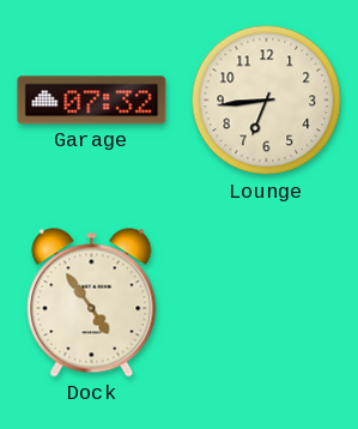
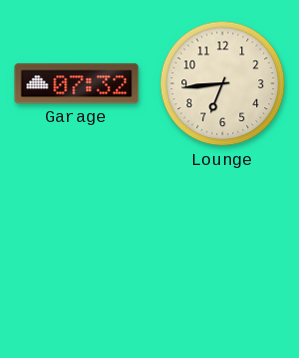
Dock: 4:54 -> none (92, 303)
